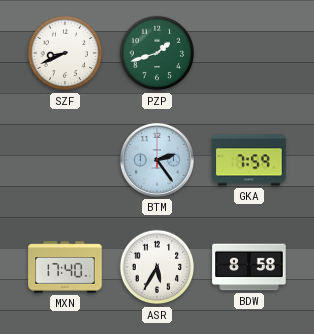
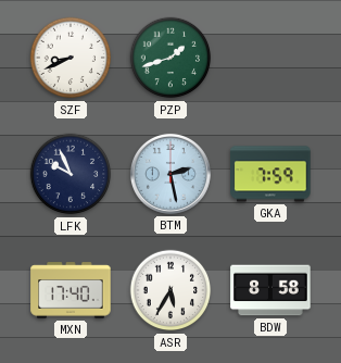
LFK: none -> 9:56 (71, 174)
BTM: 2:24 -> 2:28 (171, 174)
